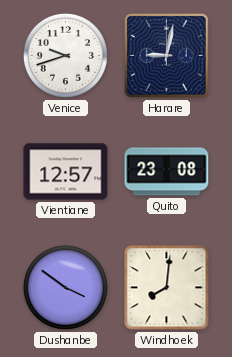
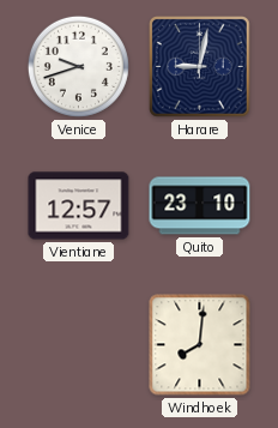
Quito: 23:08 -> 23:10 (200, 206)
Dushanbe: 3:51 -> none (65, 287)
